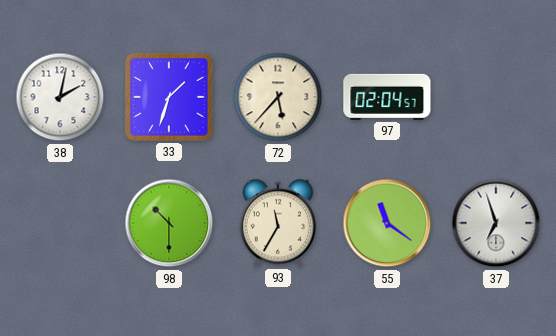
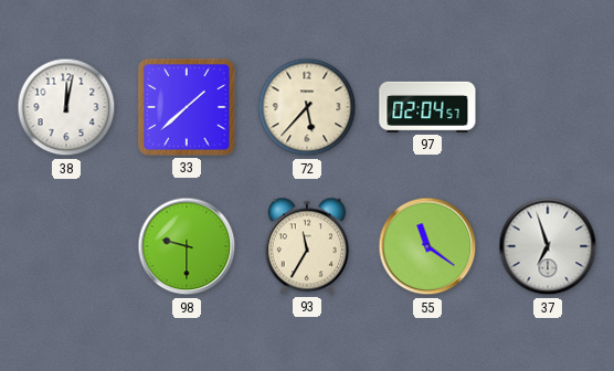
38: 2:02 -> 12:02 (66, 107)
33: 1:33 -> 1:38 (188, 108)
98: 10:30 -> 9:30 (187, 246)
